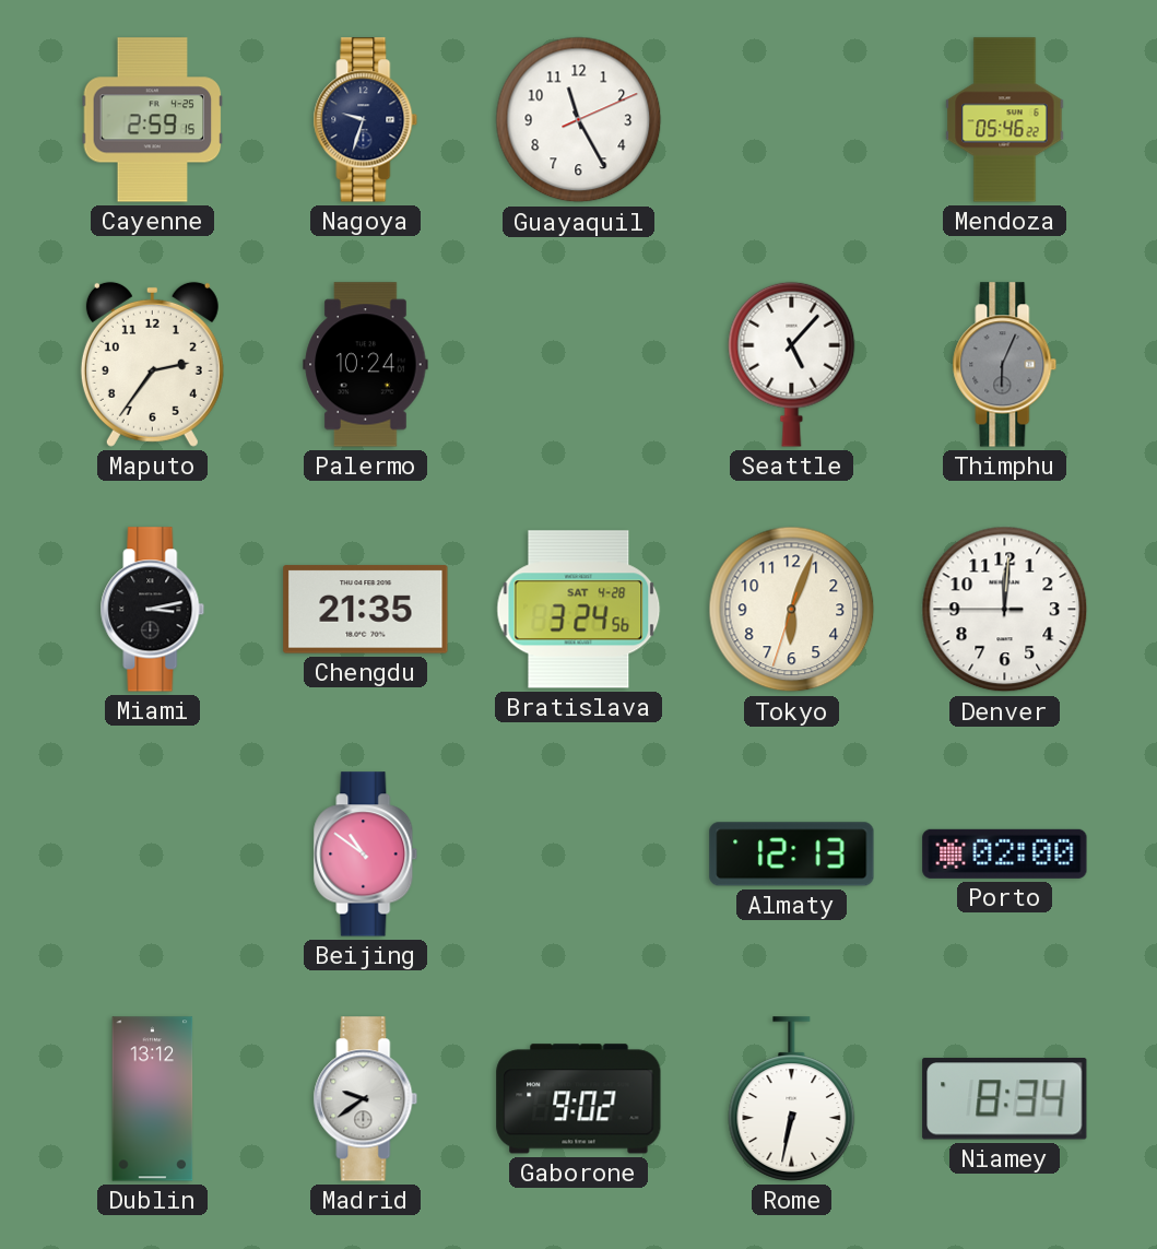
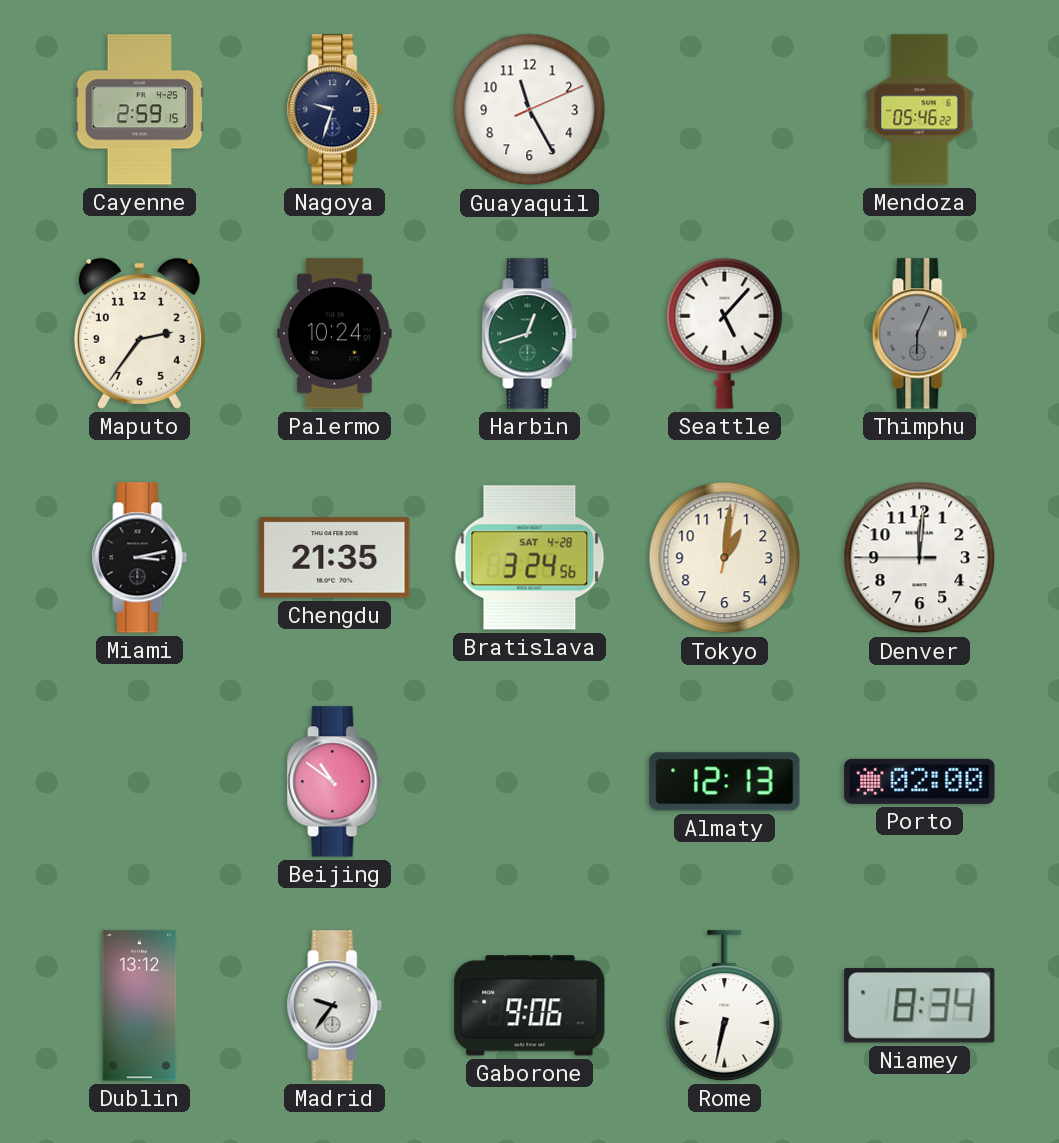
Harbin: none -> 12:42 (530, 334)
Tokyo: 6:03 -> 1:01 (725, 558)
Madrid: 9:39 -> 9:36 (335, 1006)
Gaborone: 9:02 -> 9:06 (530, 1006)
